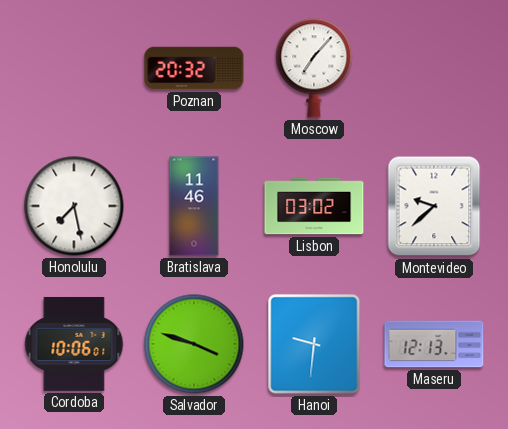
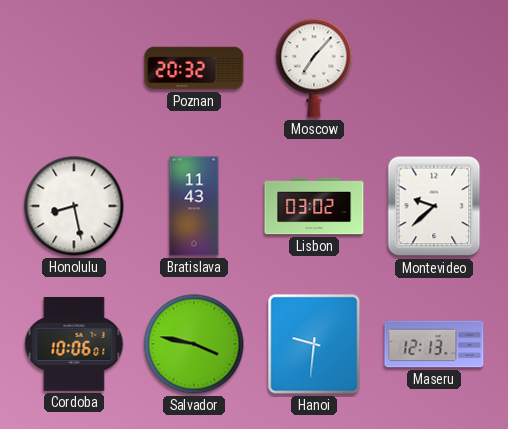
Honolulu: 7:28 -> 8:28 (74, 206)
Bratislava: 11:46 -> 11:43 (194, 206)
Salvador: 3:48 -> 3:47 (194, 344)
